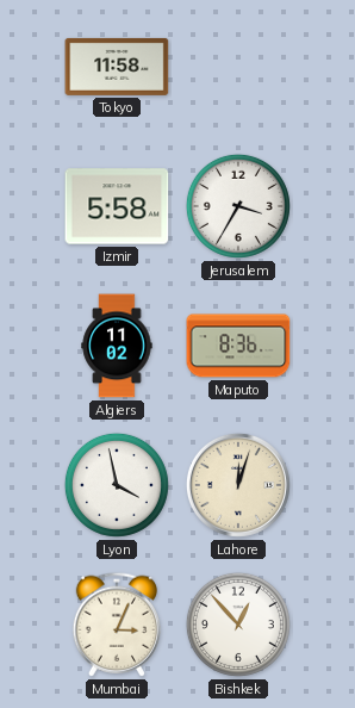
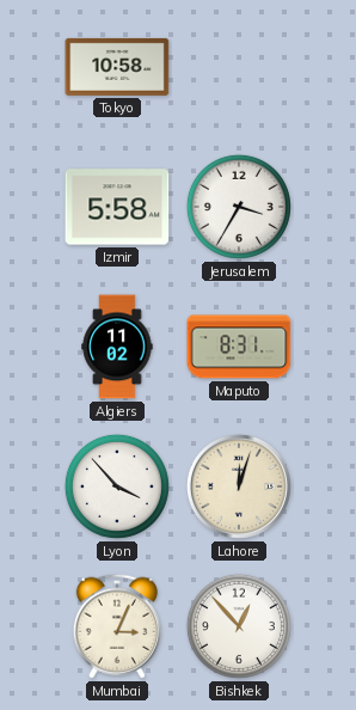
Tokyo: 11:58 -> 10:58 (117, 67)
Maputo: 8:36 -> 8:31 (239, 347)
Lyon: 3:58 -> 3:53 (117, 486)
